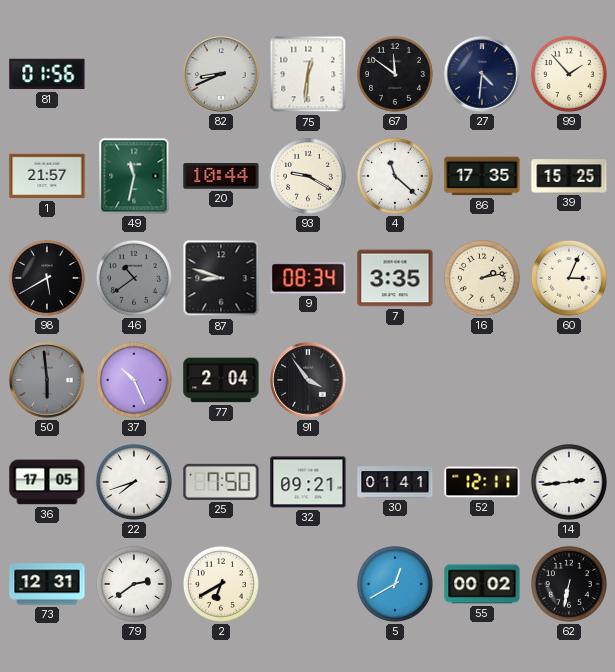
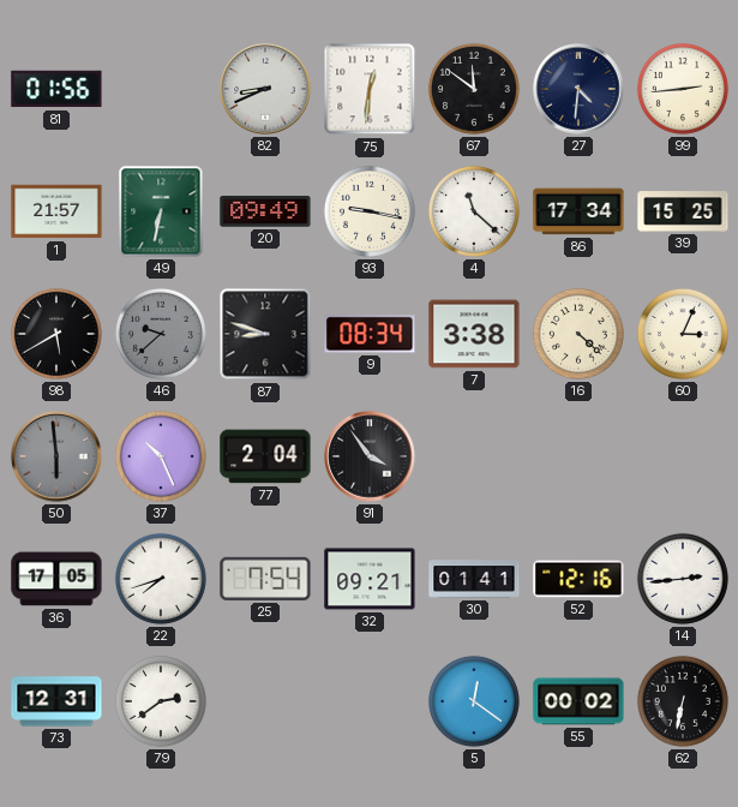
99: 1:53 -> 2:44 (683, 89)
49: 11:32 -> 6:32 (161, 211)
20: 10:44 -> 09:49 (265, 211)
93: 9:20 -> 9:17 (370, 211)
86: 17:35 -> 17:34 (578, 211)
46: 10:39 -> 9:38 (161, 334)
7: 3:35 -> 3:38 (474, 334)
16: 2:13 -> 4:22 (578, 334)
25: 7:50 -> 7:54 (265, 579)
52: 12:11 -> 12:16 (578, 579)
2: 6:40 -> none (221, 584)
5: 12:40 -> 12:21 (474, 701)
